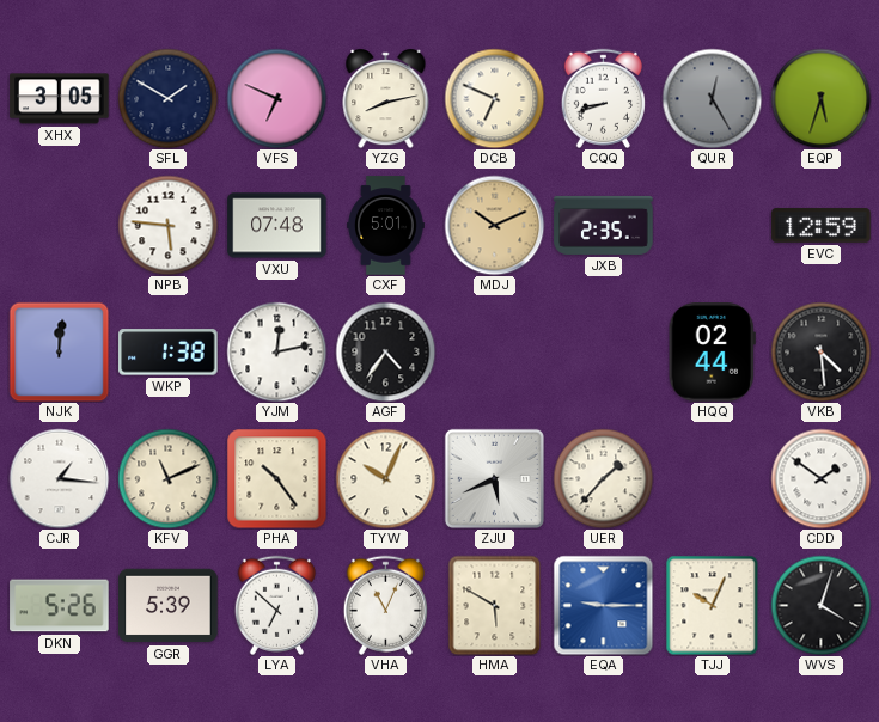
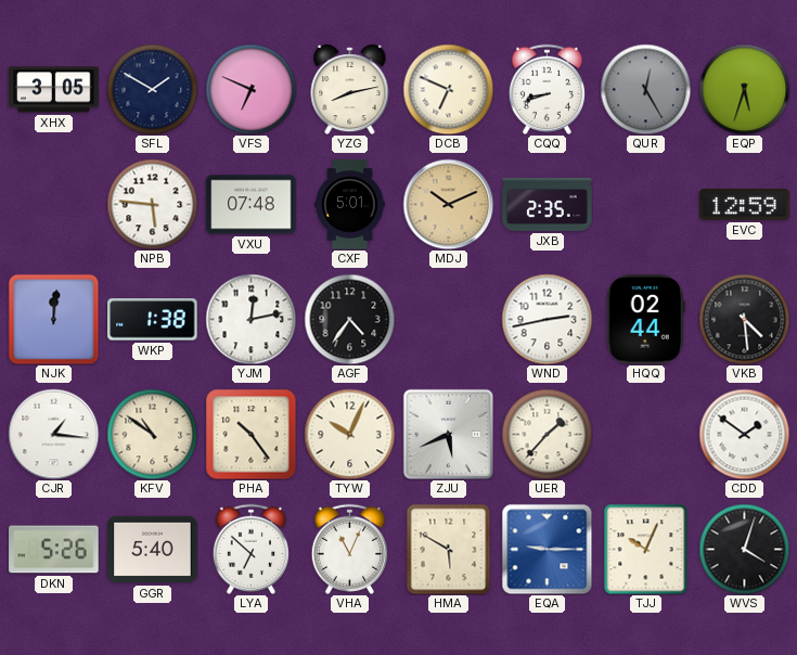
WND: none -> 2:43 (547, 319)
KFV: 11:11 -> 10:51 (152, 434)
GGR: 5:39 -> 5:40 (153, 550)
